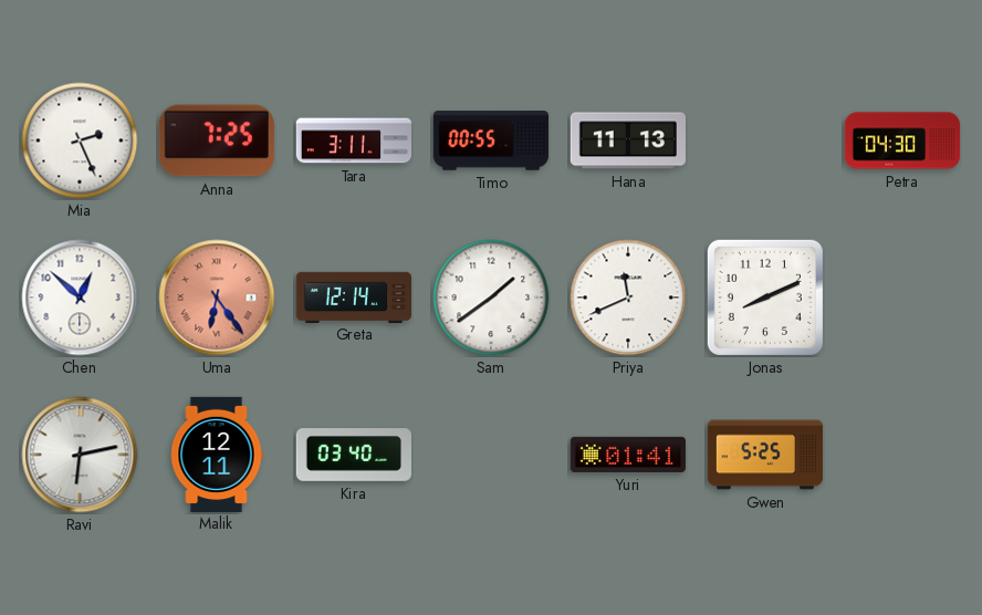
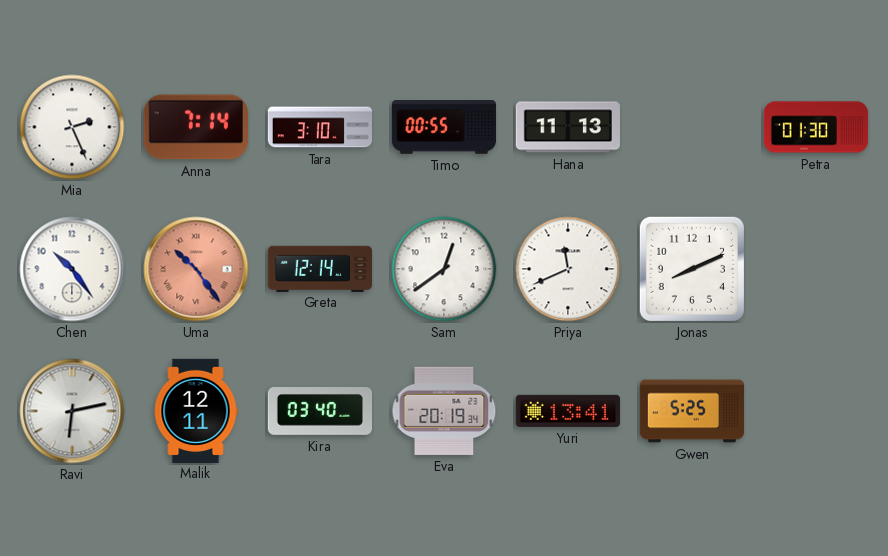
Anna: 7:25 -> 7:14 (196, 127)
Tara: 3:11 -> 3:10 (320, 127)
Petra: 04:30 -> 01:30 (816, 127)
Chen: 12:52 -> 10:24 (72, 269)
Uma: 6:24 -> 10:24 (196, 269)
Sam: 1:39 -> 12:39 (444, 269)
Eva: none -> 20:19 (444, 411)
Yuri: 01:41 -> 13:41 (568, 411)
